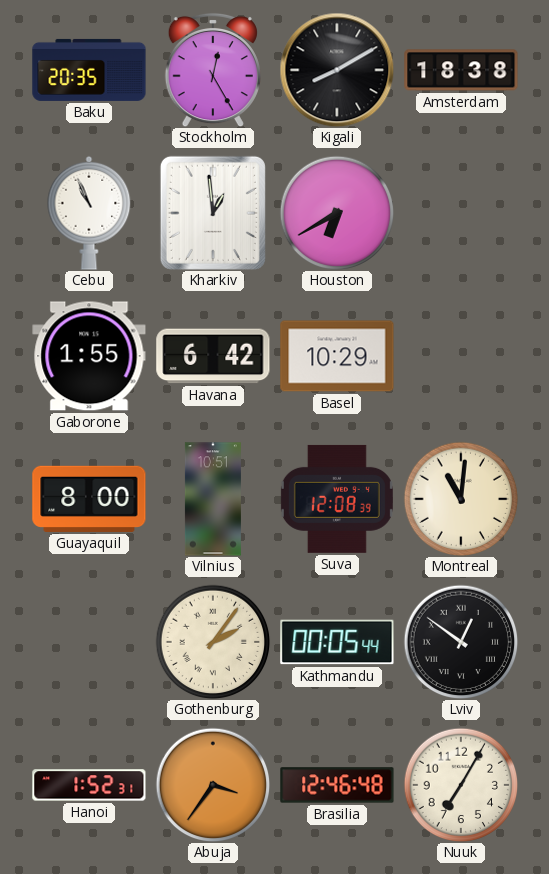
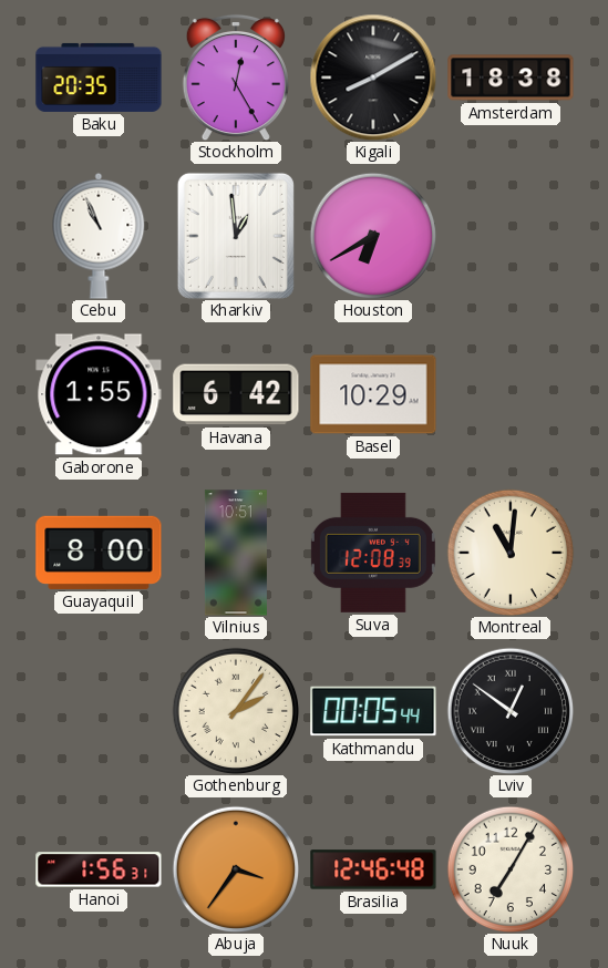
Hanoi: 1:52 -> 1:56 (99, 869)
